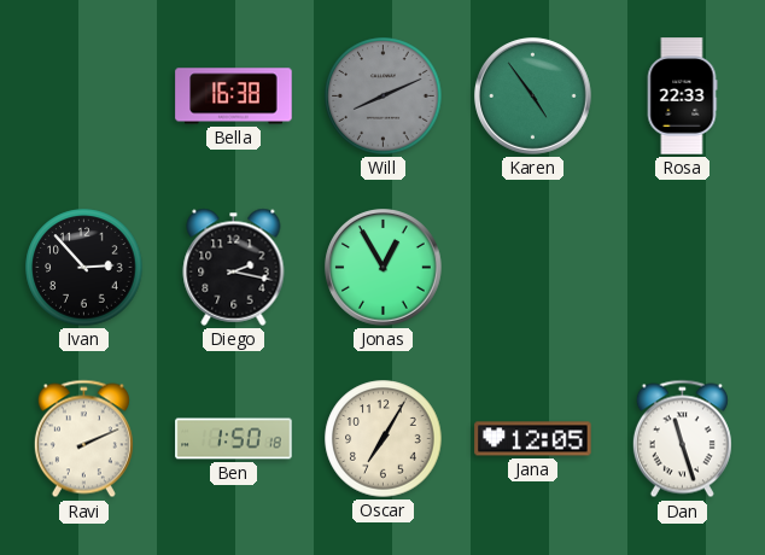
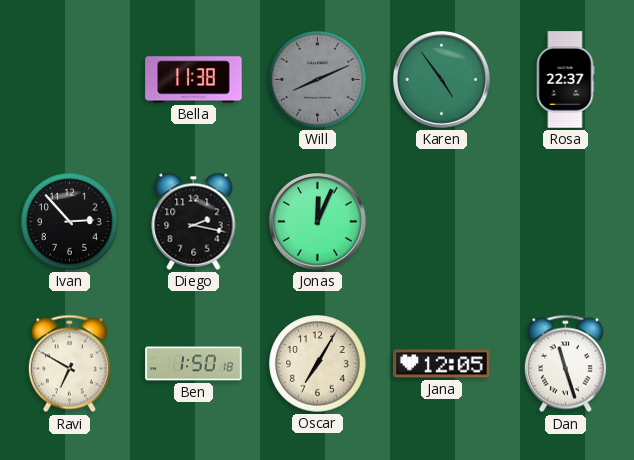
Bella: 16:38 -> 11:38 (194, 80)
Rosa: 22:33 -> 22:37 (565, 80)
Jonas: 12:55 -> 12:04 (318, 222)
Ravi: 2:11 -> 6:50 (69, 364)
